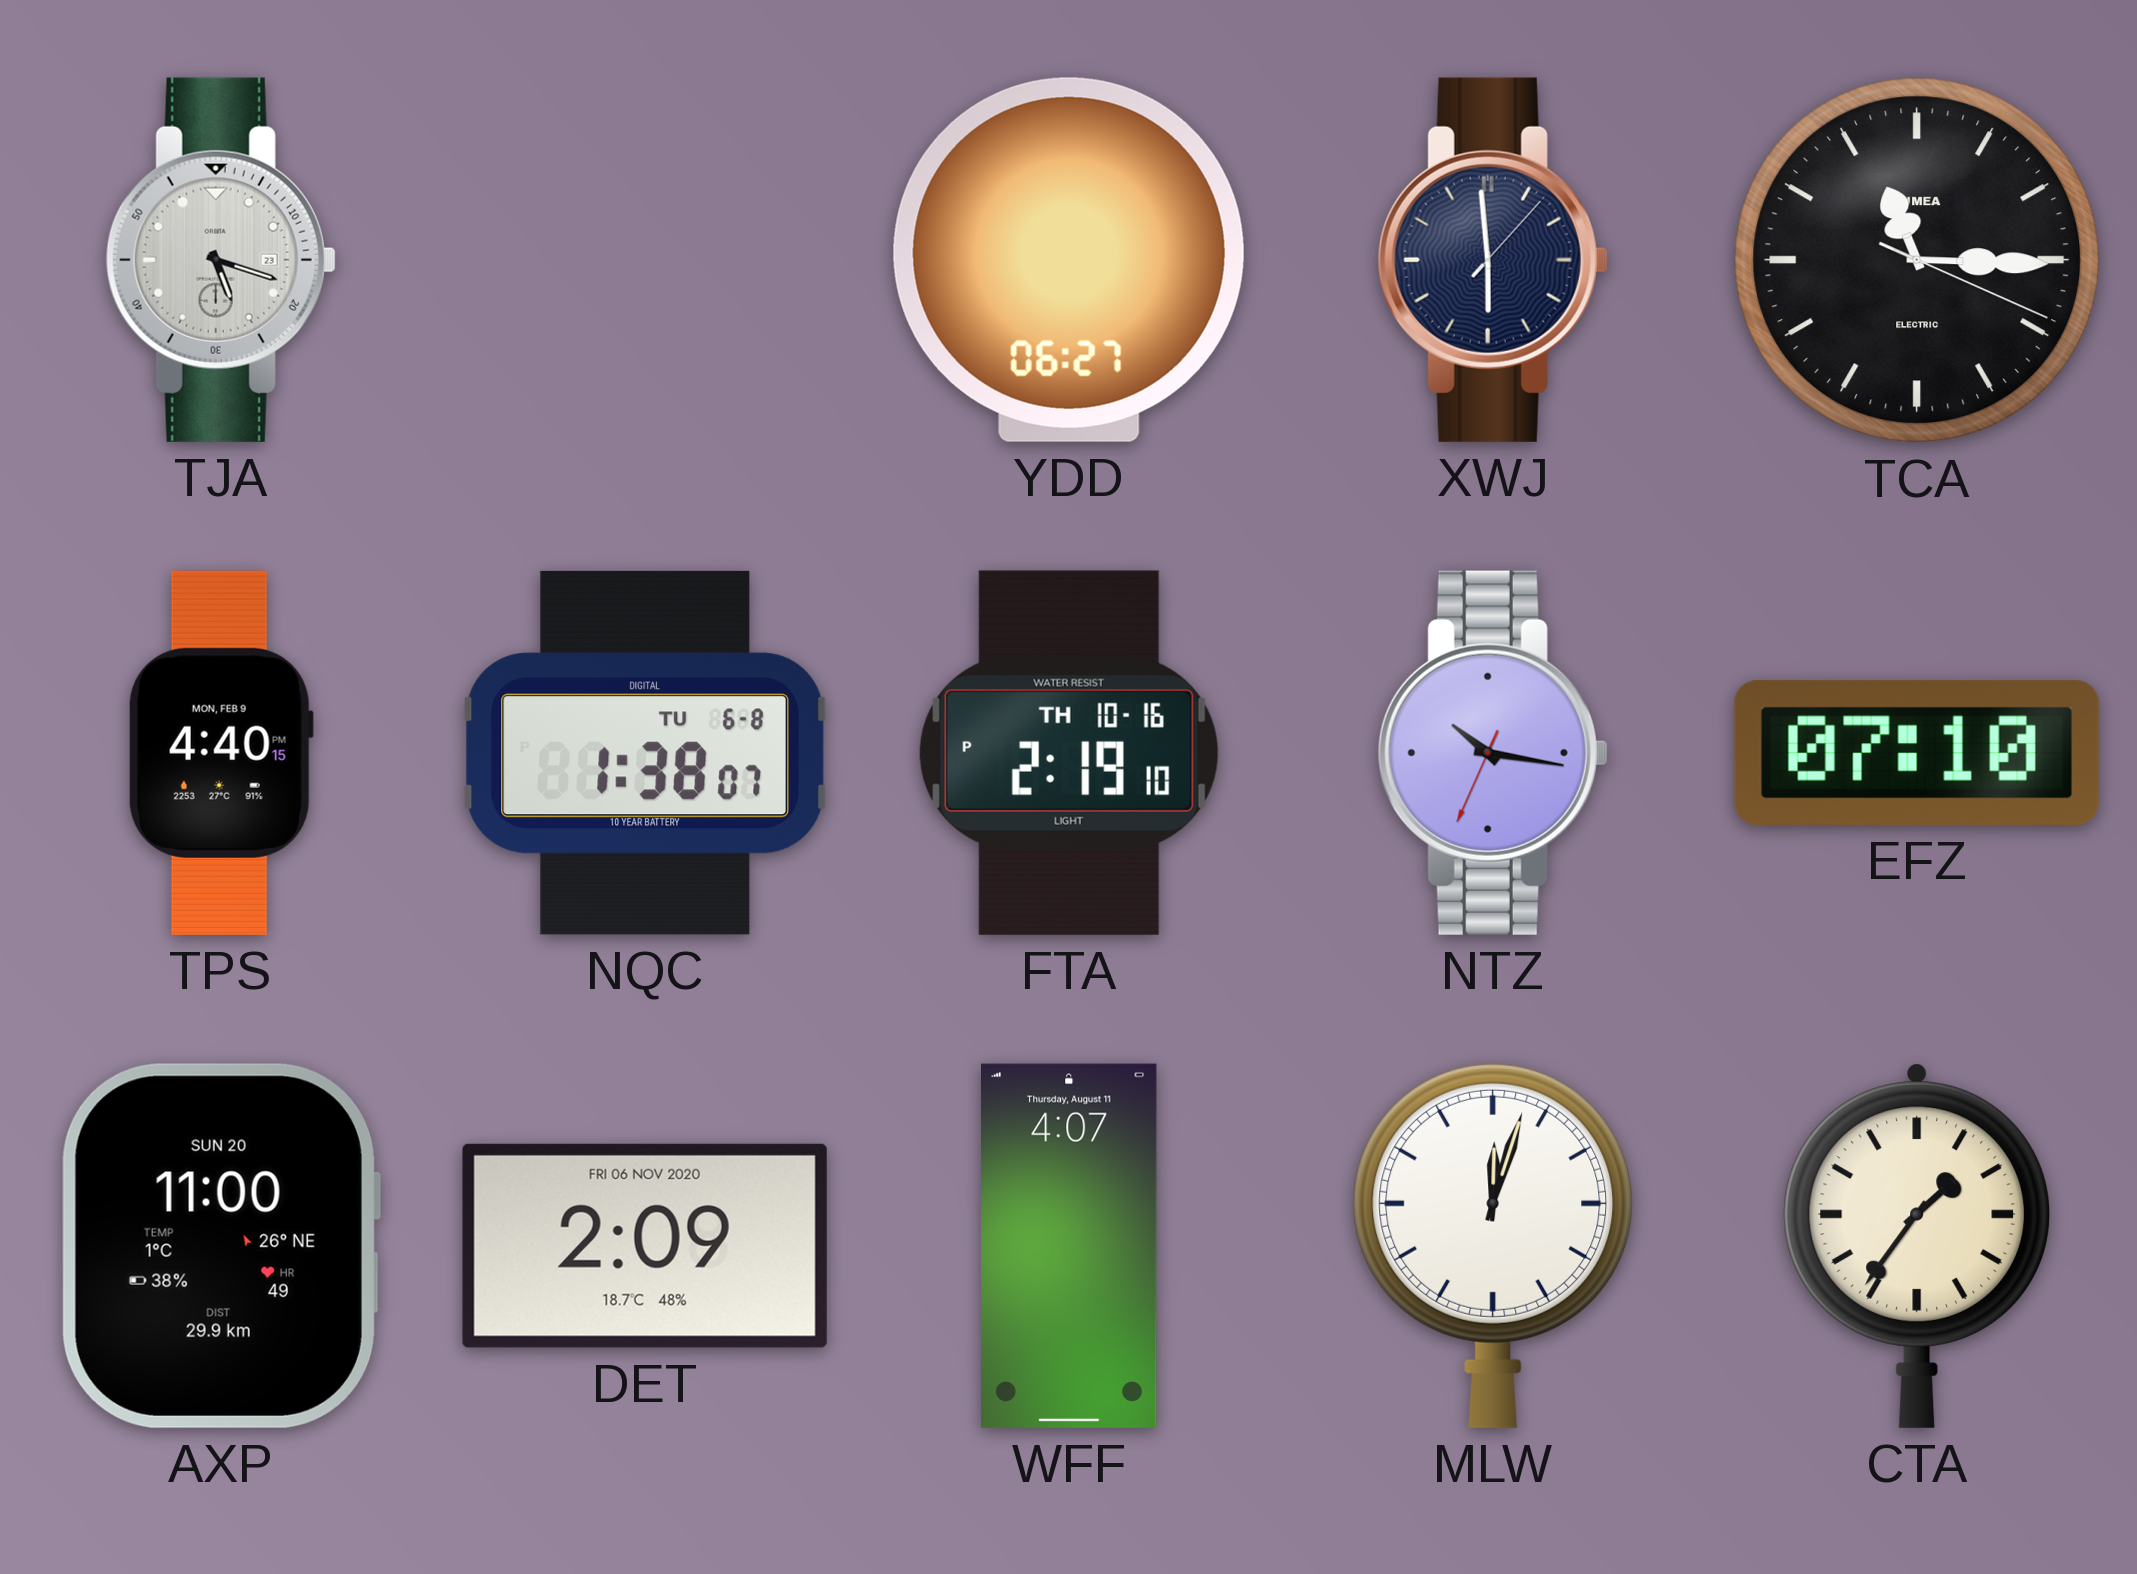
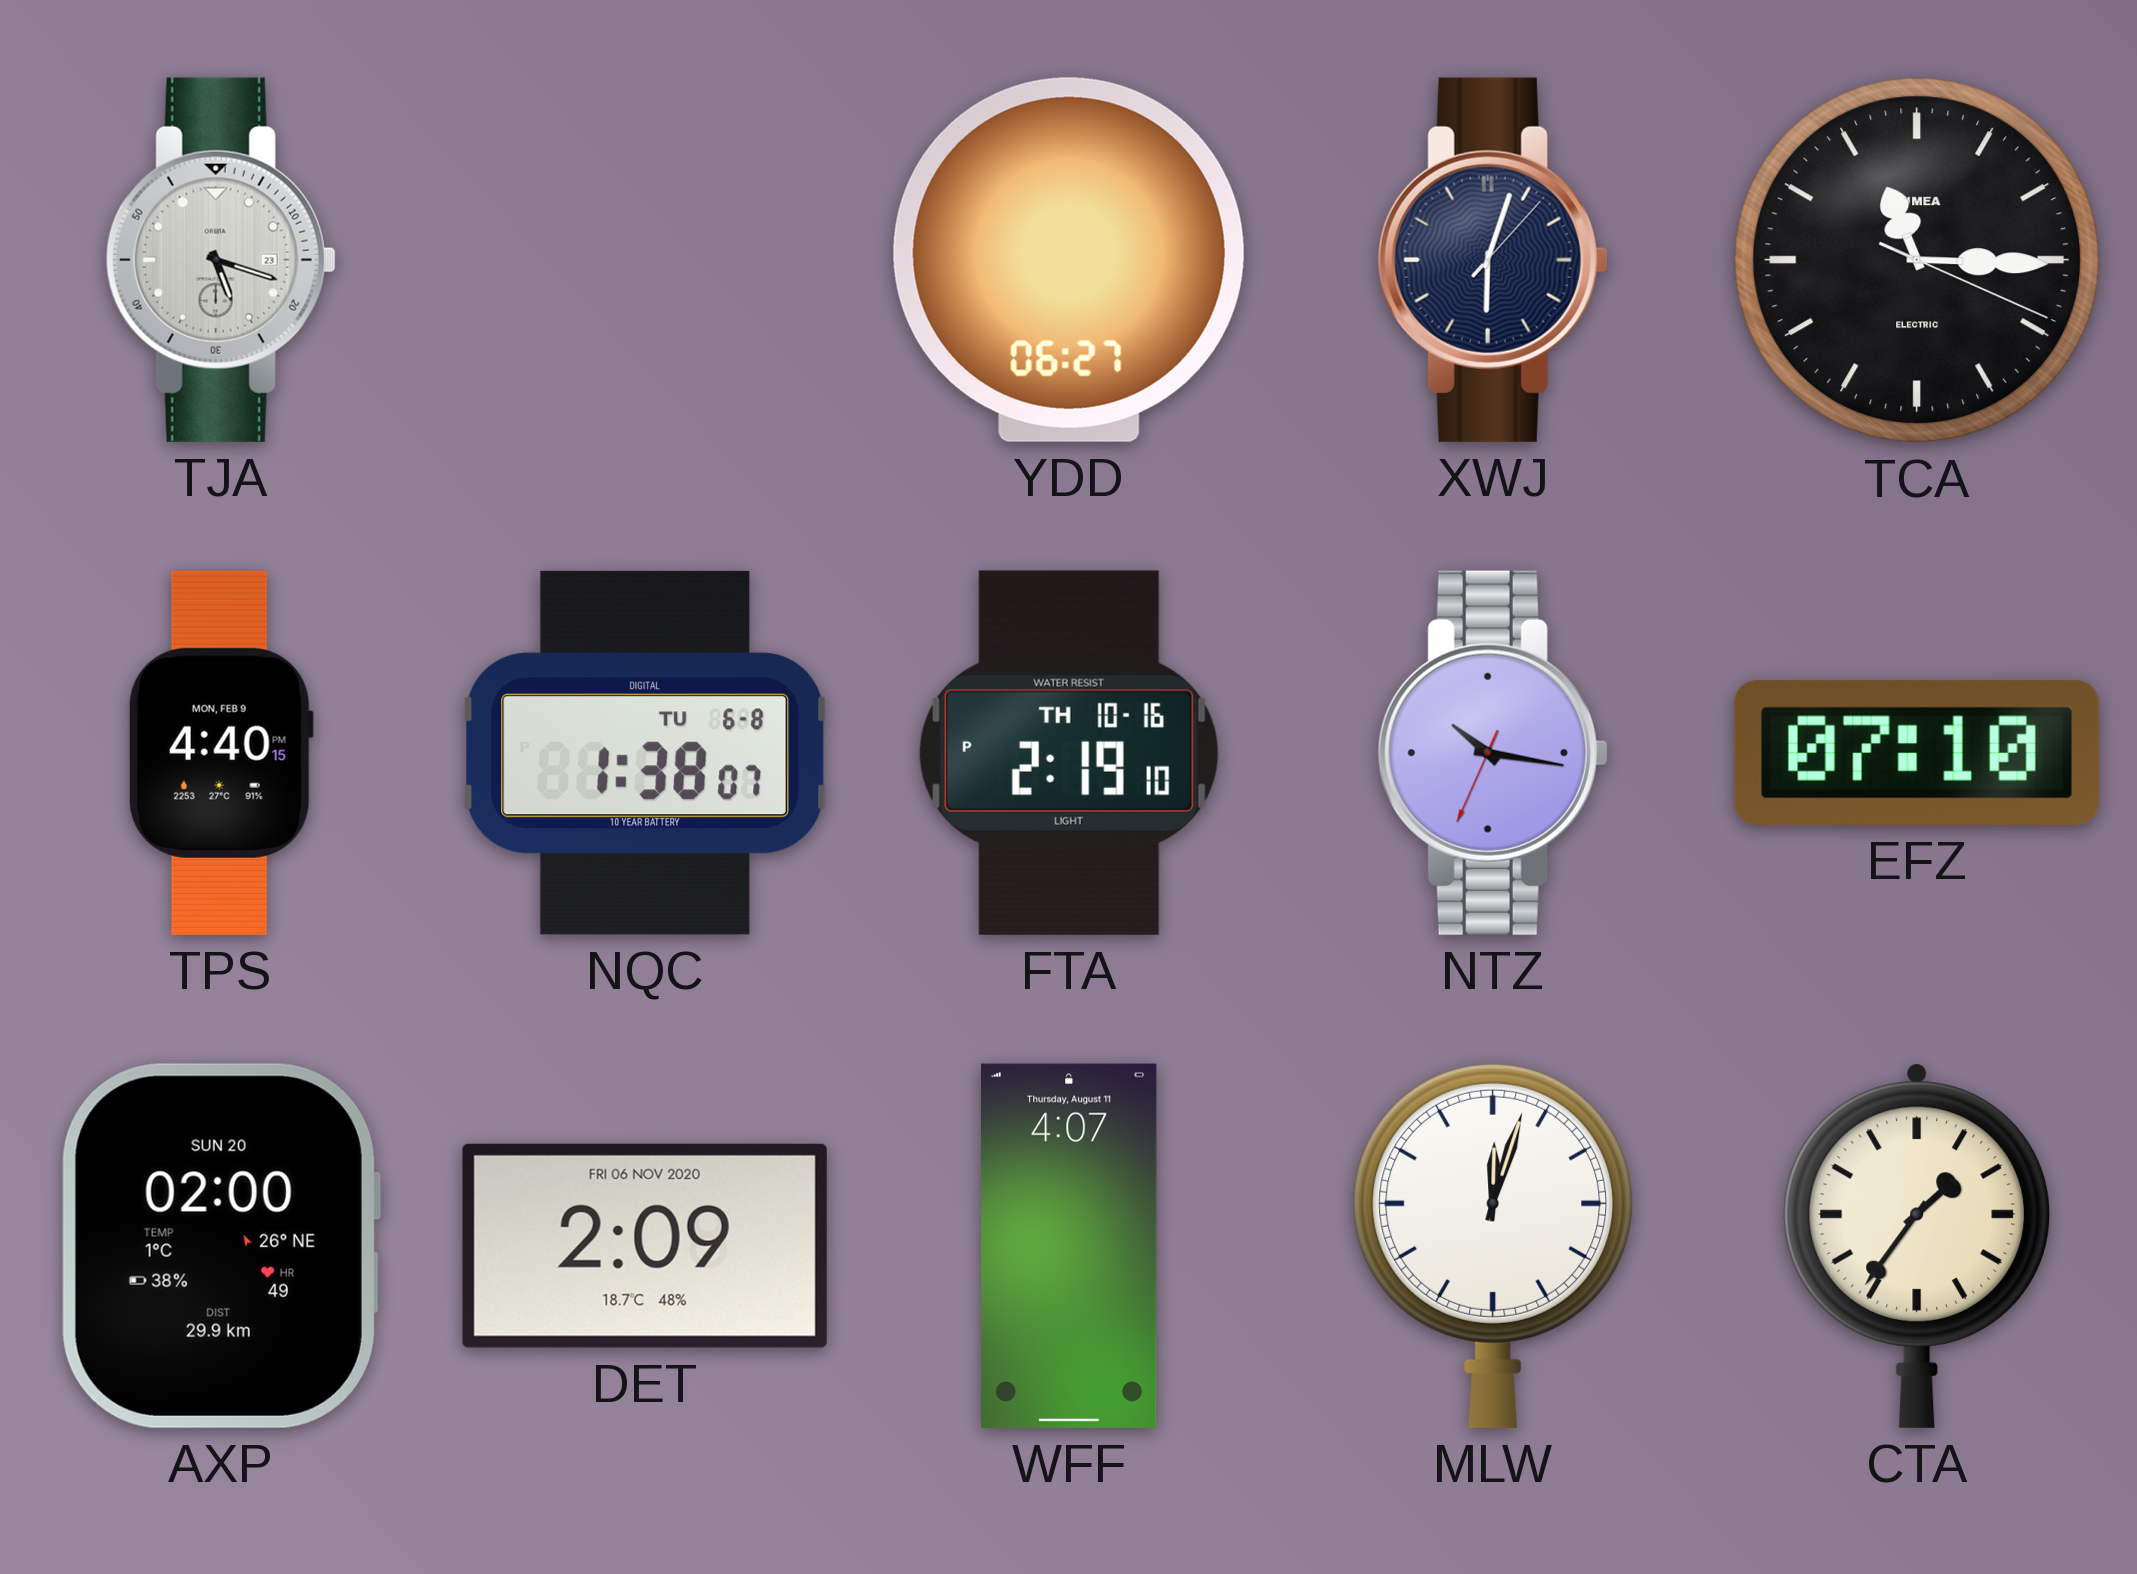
XWJ: 5:59 -> 6:03 (1493, 260)
AXP: 11:00 -> 02:00 (220, 1246)
